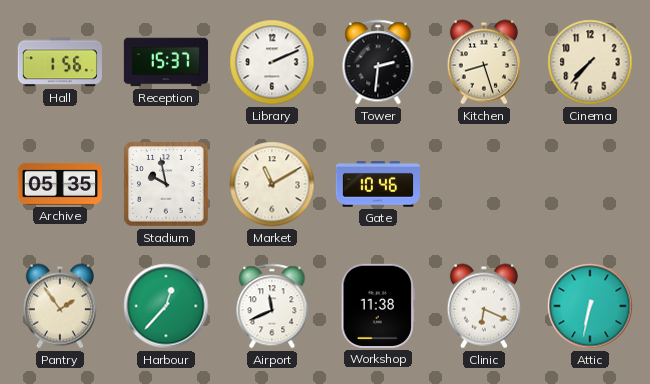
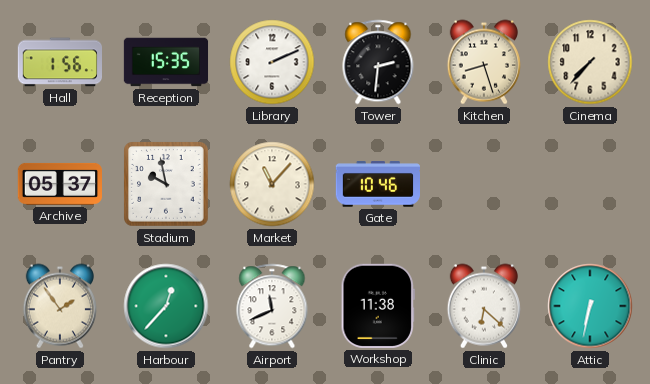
Reception: 15:37 -> 15:35 (166, 62)
Archive: 05:35 -> 05:37 (59, 184)
Market: 11:10 -> 11:07 (272, 184)
Clinic: 6:19 -> 6:22 (484, 306)
